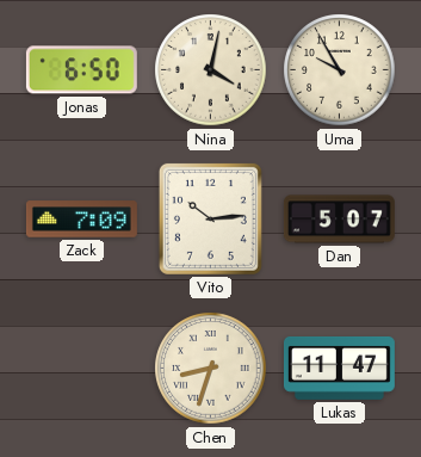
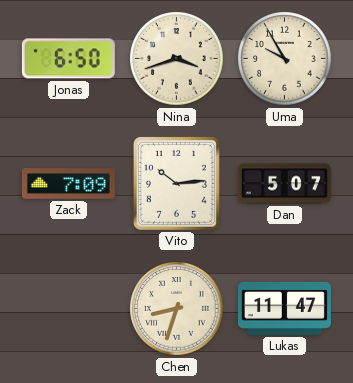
Nina: 4:02 -> 3:42 (177, 59)
